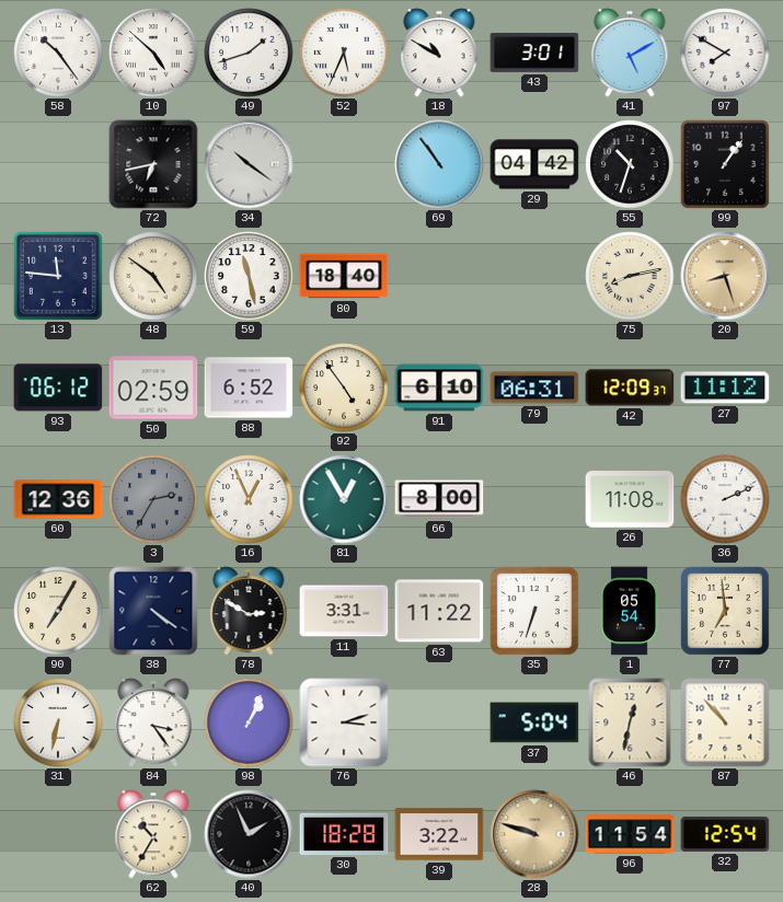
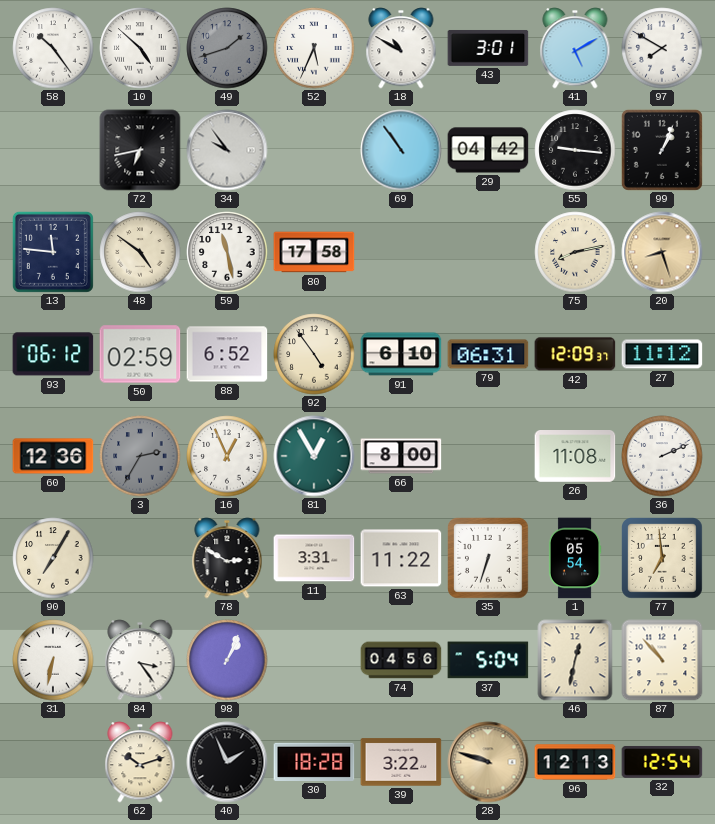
49 dial: white -> grey (227, 48)
34: 10:21 -> 9:54 (227, 150)
55: 10:33 -> 9:16 (575, 150)
99: 1:06 -> 1:04 (662, 150)
80: 18:40 -> 17:58 (314, 252)
38: 4:21 -> none (153, 611)
76: 3:12 -> none (344, 722)
74: none -> 04:56 (401, 660)
62: 10:35 -> 10:12 (140, 762)
96: 11:54 -> 12:13 (575, 762)
